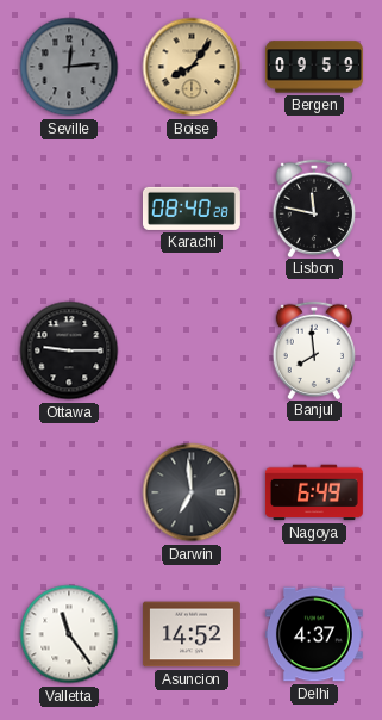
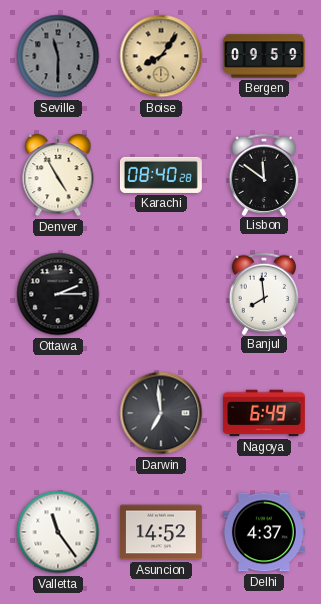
Seville: 12:14 -> 11:30 (58, 56)
Denver: none -> 4:55 (58, 175)
Lisbon: 11:47 -> 11:51 (263, 174)
Ottawa: 9:15 -> 2:15 (58, 294)
